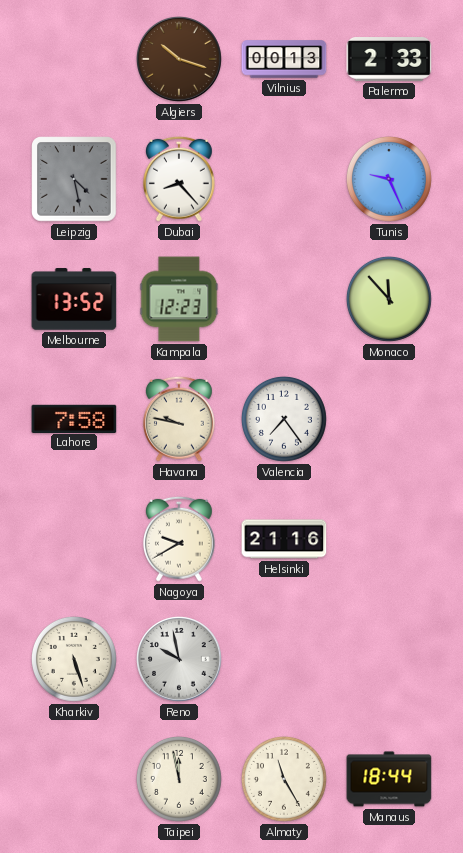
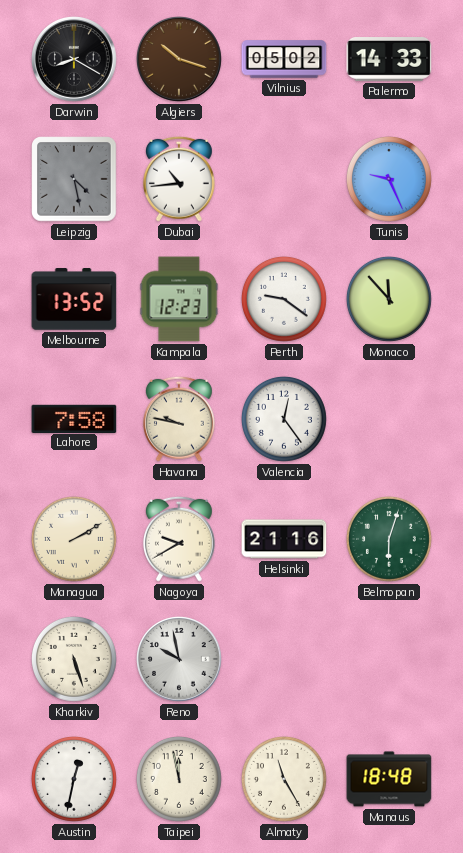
Darwin: none -> 8:20 (75, 60)
Vilnius: 00:13 -> 05:02 (284, 59)
Palermo: 2:33 -> 14:33 (389, 60)
Dubai: 8:23 -> 10:44 (179, 179)
Perth: none -> 9:21 (284, 299)
Valencia: 7:24 -> 12:24 (284, 419)
Managua: none -> 2:10 (74, 539)
Belmopan: none -> 6:03 (389, 539)
Austin: none -> 12:32 (74, 779)
Manaus: 18:44 -> 18:48 (389, 779)
